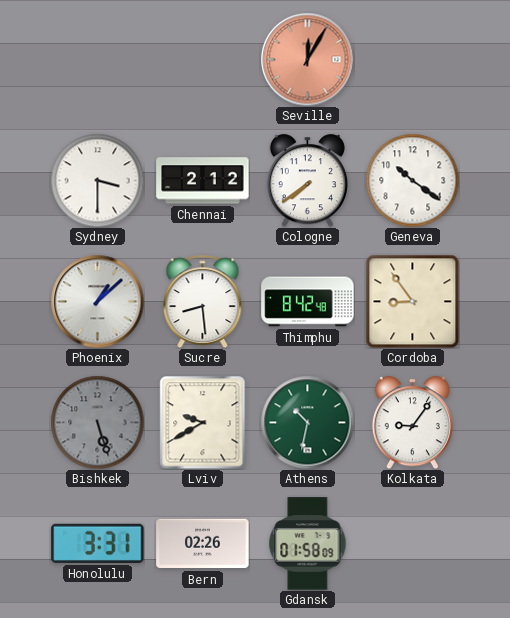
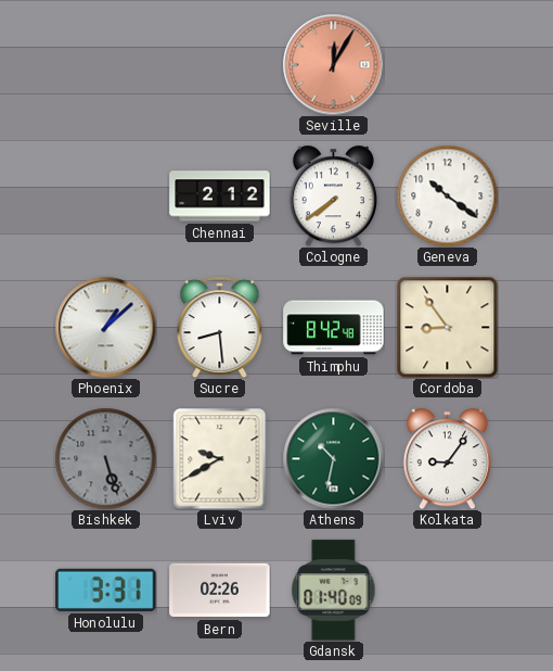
Sydney: 3:30 -> none (97, 180)
Gdansk: 01:58 -> 01:40 (334, 591)
